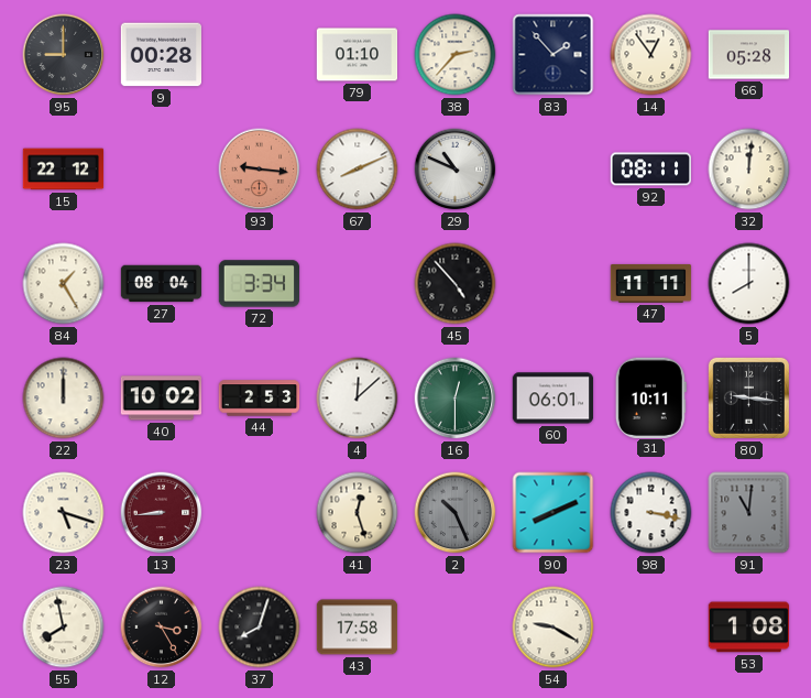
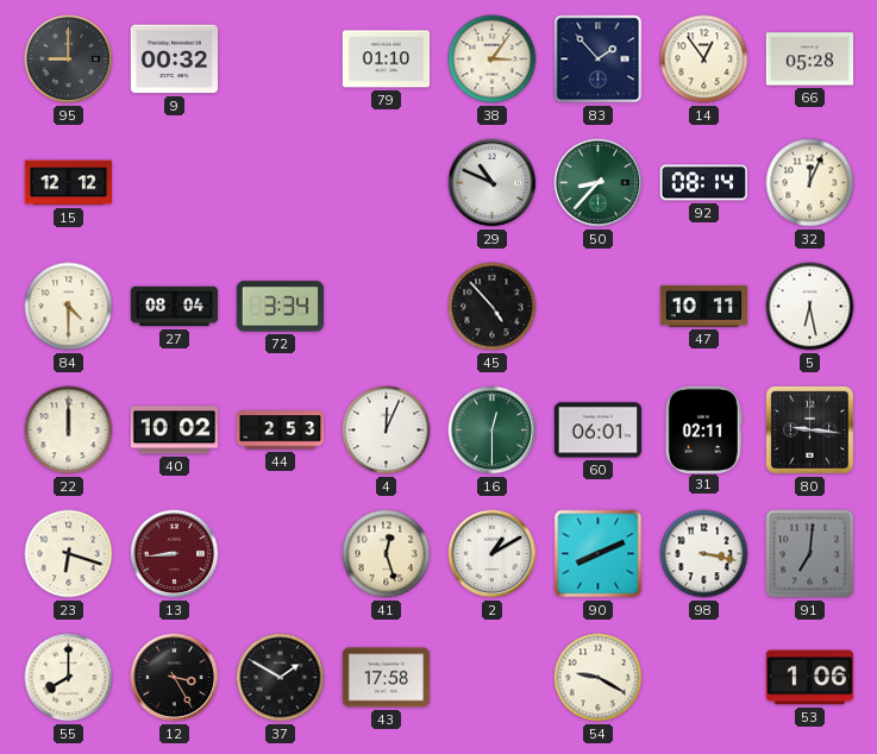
9: 00:28 -> 00:32 (175, 59)
38: 2:37 -> 3:06 (493, 59)
15: 22:12 -> 12:12 (69, 183)
93: 9:16 -> none (260, 170)
67: 8:11 -> none (358, 170)
50: none -> 8:37 (599, 183)
92: 08:11 -> 08:14 (703, 183)
32: 12:01 -> 12:04 (810, 183)
84: 1:25 -> 4:30 (69, 307)
47: 11:11 -> 10:11 (704, 306)
5: 8:00 -> 6:28 (810, 307)
4: 12:08 -> 12:04 (387, 431)
31: 10:11 -> 02:11 (703, 429)
23: 5:18 -> 6:18 (69, 554)
2: 10:26 -> 1:10 (493, 554)
2 dial: grey -> white (493, 554)
91: 11:01 -> 7:01 (810, 554)
55: 7:58 -> 8:00 (69, 678)
37: 8:03 -> 1:50 (281, 678)
53: 1:08 -> 1:06 (809, 678)
